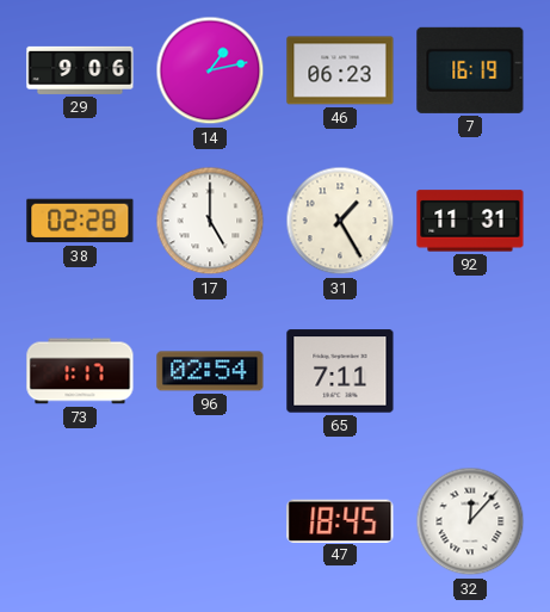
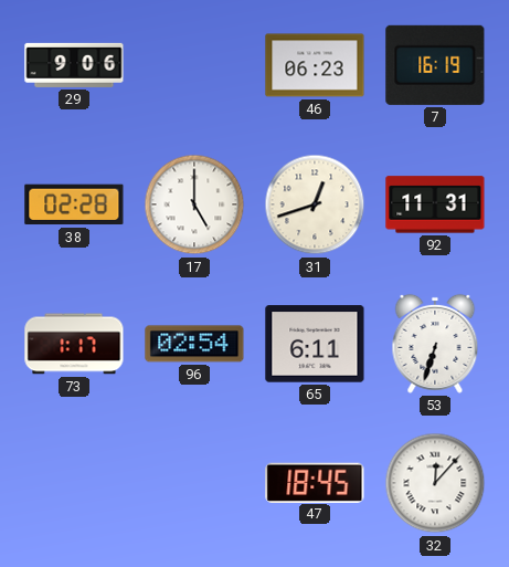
14: 1:13 -> none (210, 70)
31: 1:25 -> 12:42 (315, 204)
65: 7:11 -> 6:11 (315, 344)
53: none -> 6:33 (435, 344)
